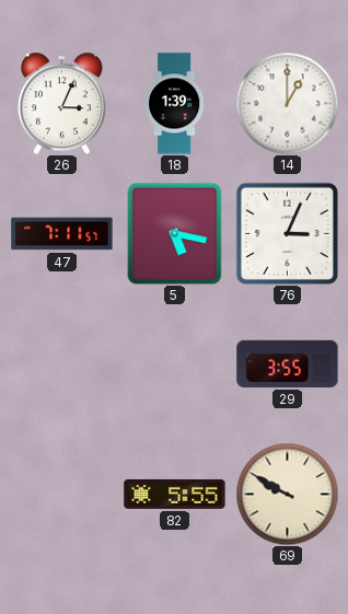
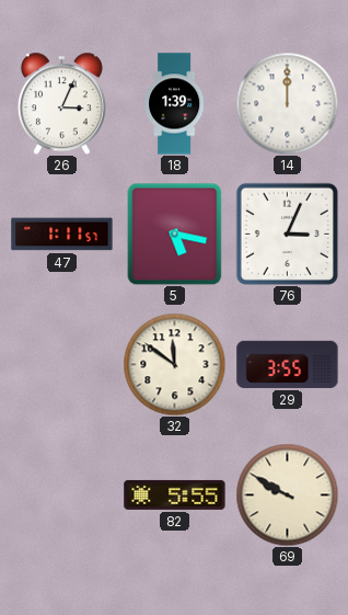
14: 1:00 -> 12:00 (287, 103)
47: 7:11 -> 1:11 (62, 235)
32: none -> 11:51 (174, 364)
